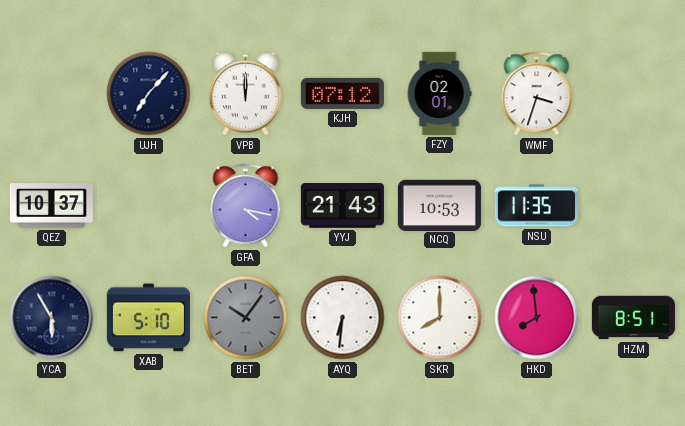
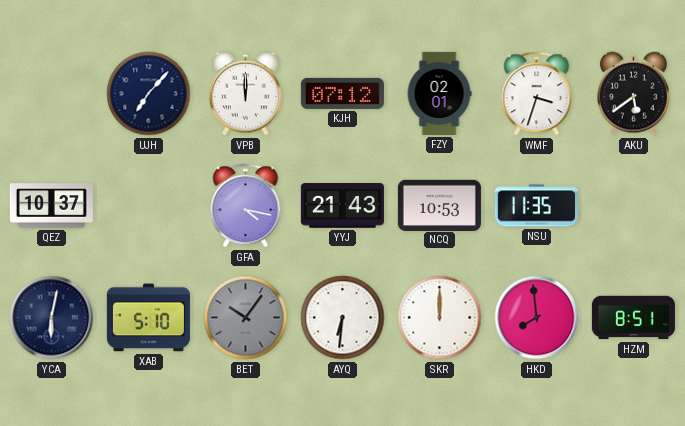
AKU: none -> 5:39 (633, 94)
YCA: 5:55 -> 6:02 (52, 318)
SKR: 8:00 -> 12:00 (440, 318)
